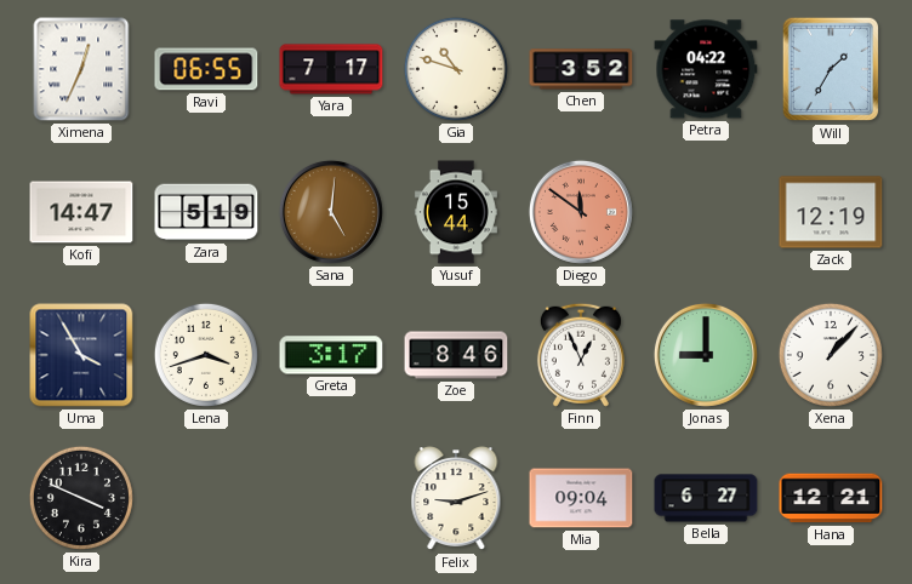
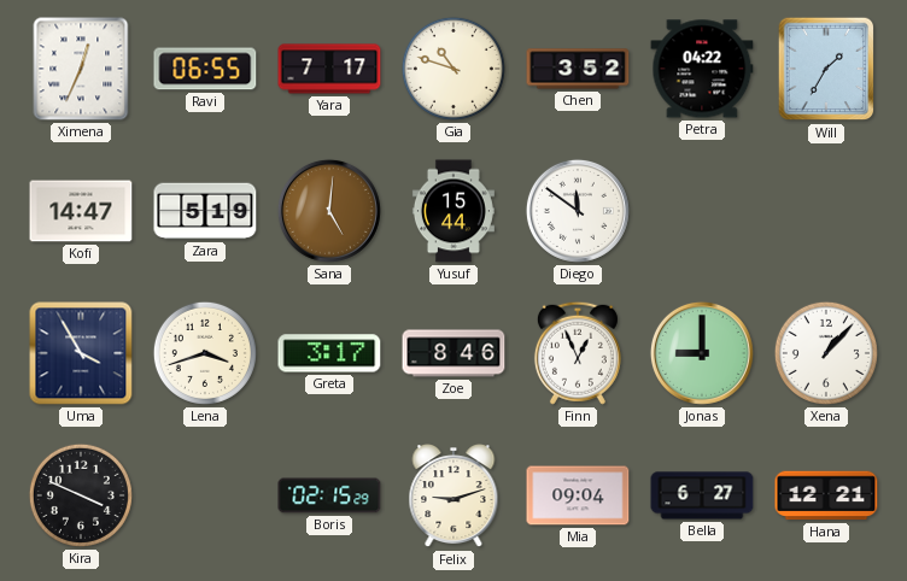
Diego dial: salmon -> white (578, 211)
Zack: 12:19 -> none (831, 212)
Boris: none -> 02:15 (329, 495)
